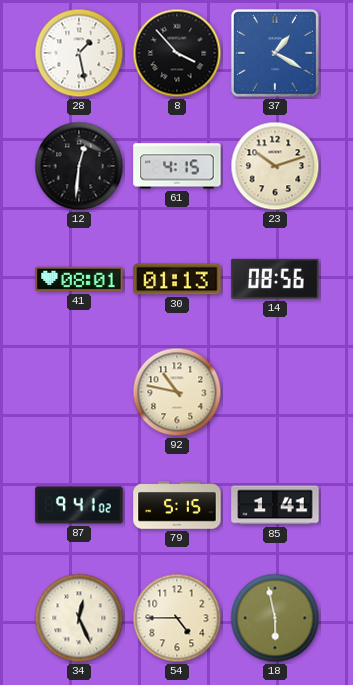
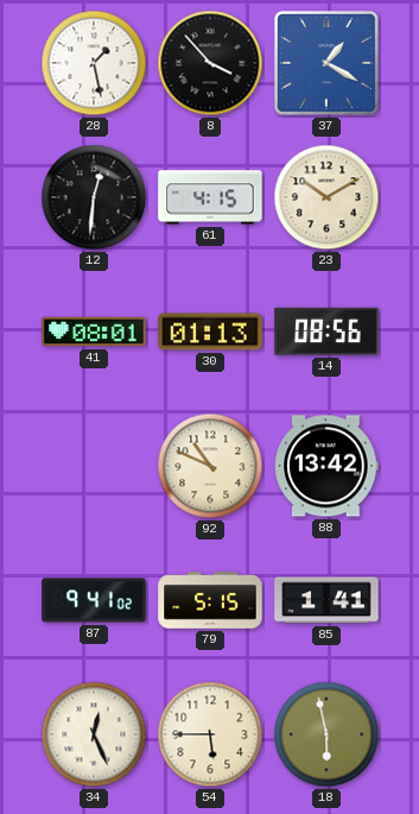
23: 10:12 -> 10:10 (326, 197)
92: 10:47 -> 10:49 (210, 466)
88: none -> 13:42 (326, 466)
54: 4:45 -> 5:45 (210, 734)
